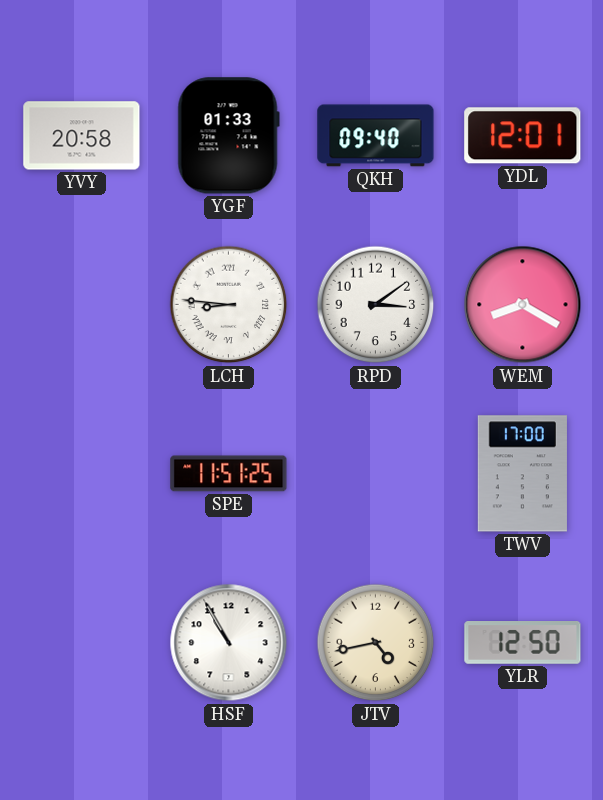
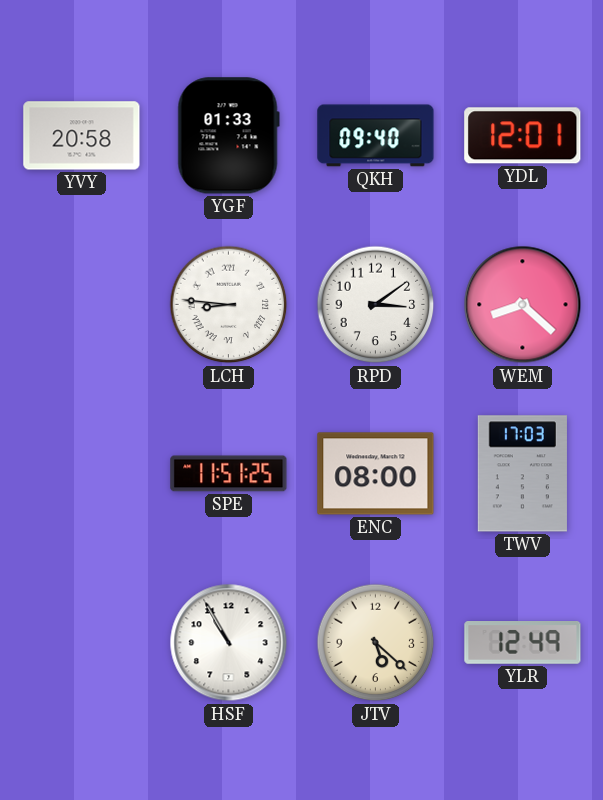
WEM: 8:20 -> 8:22 (523, 305)
ENC: none -> 08:00 (376, 474)
TWV: 17:00 -> 17:03 (522, 474)
JTV: 4:43 -> 5:22 (376, 643)
YLR: 12:50 -> 12:49 (523, 643)
